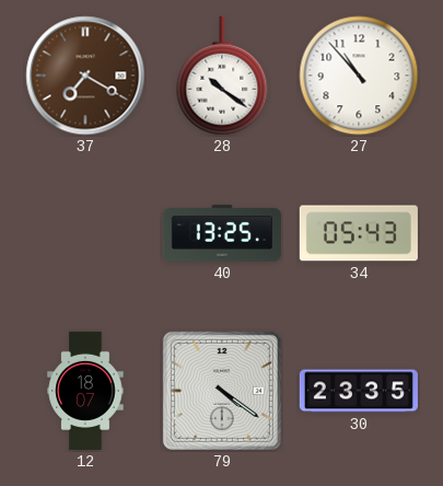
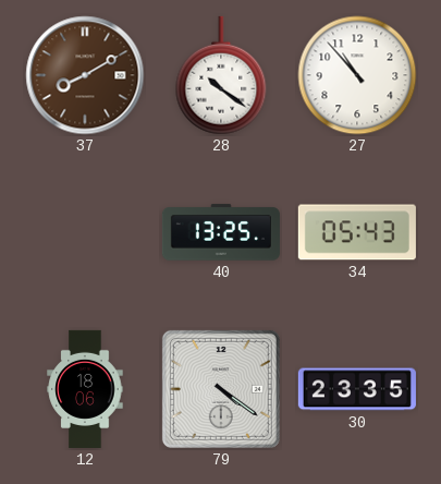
37: 7:20 -> 8:10 (85, 75)
12: 18:07 -> 18:06 (85, 389)
